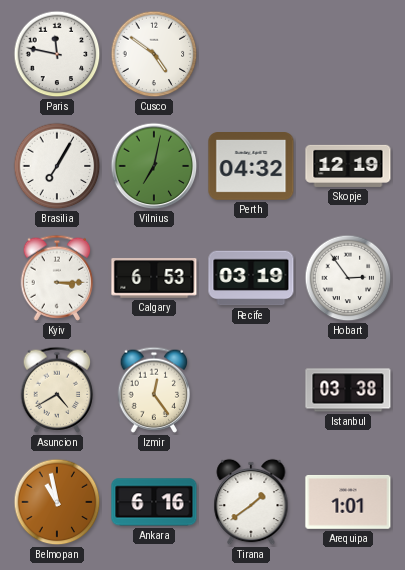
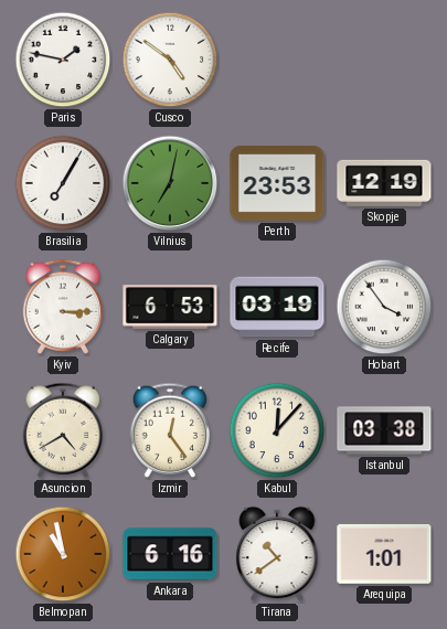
Paris: 11:47 -> 1:47 (63, 60)
Perth: 04:32 -> 23:53 (277, 184)
Hobart: 2:54 -> 3:54 (384, 307)
Kabul: none -> 12:07 (277, 430)
Tirana: 1:39 -> 10:39 (277, 554)
